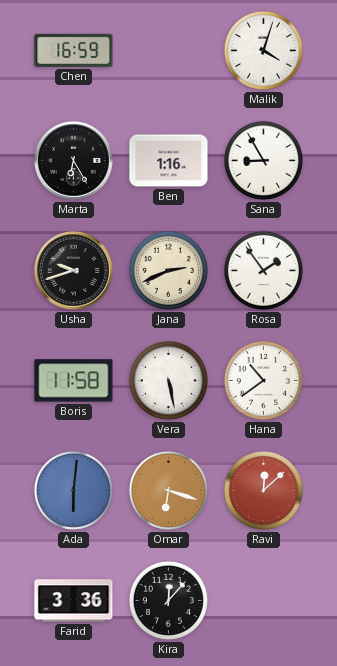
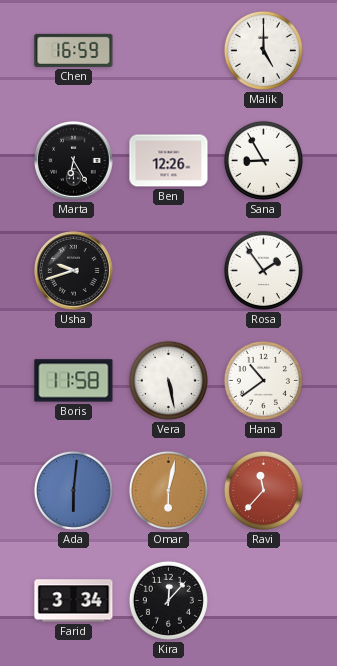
Malik: 4:03 -> 5:00 (263, 50)
Ben: 1:16 -> 12:26 (169, 161)
Jana: 2:41 -> none (168, 270)
Omar: 6:18 -> 6:02 (168, 490)
Ravi: 12:08 -> 11:37 (263, 490)
Farid: 3:36 -> 3:34 (74, 601)
